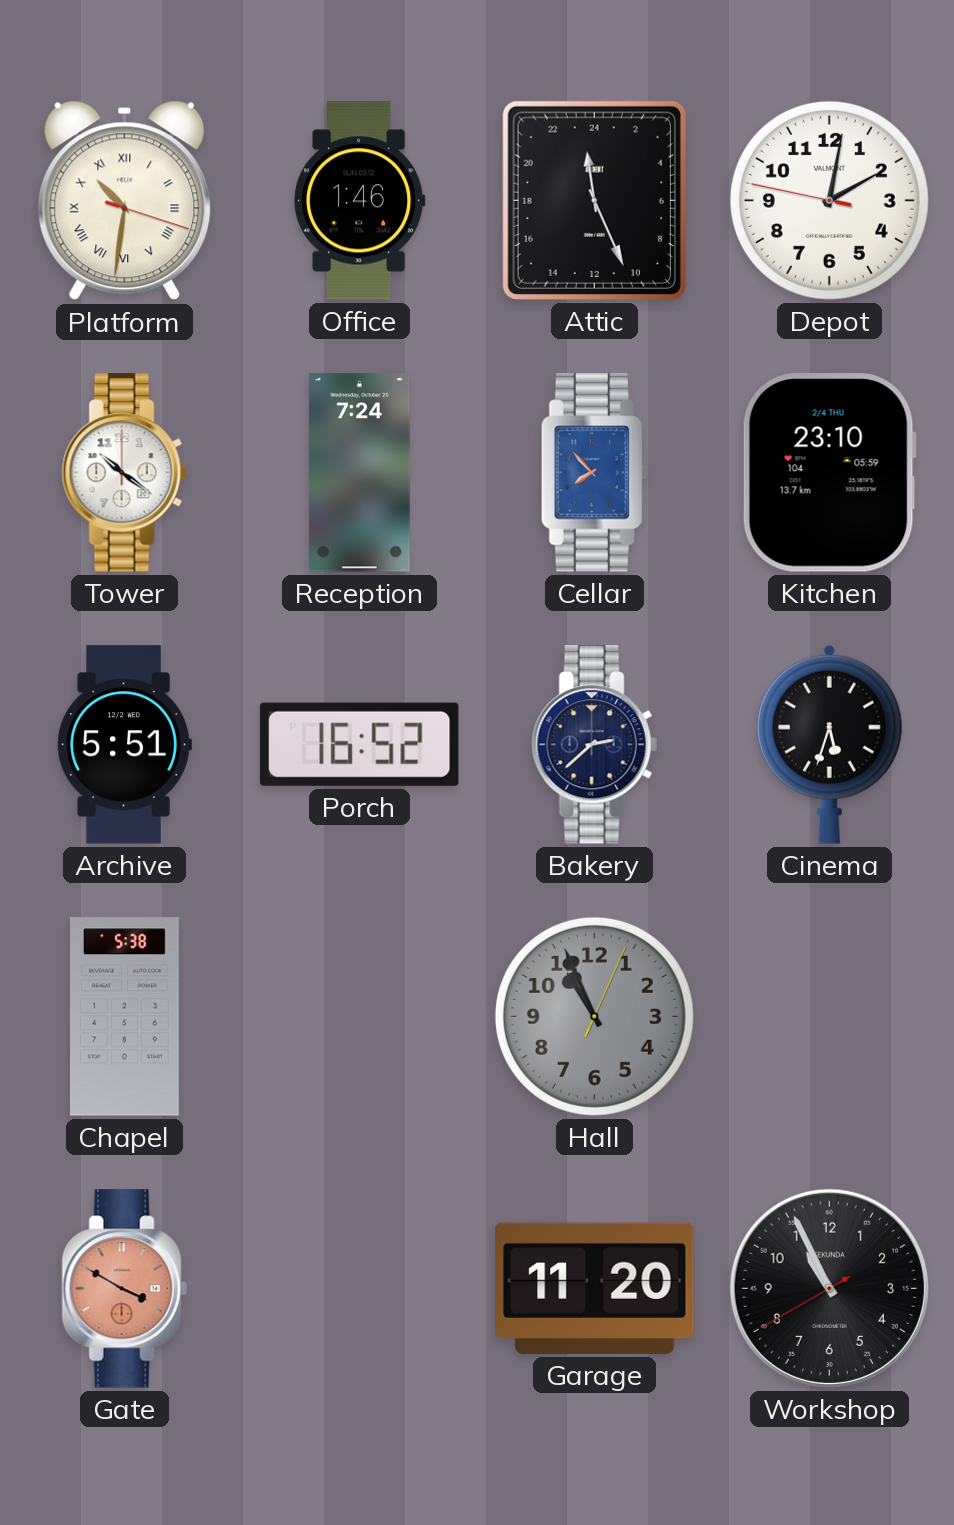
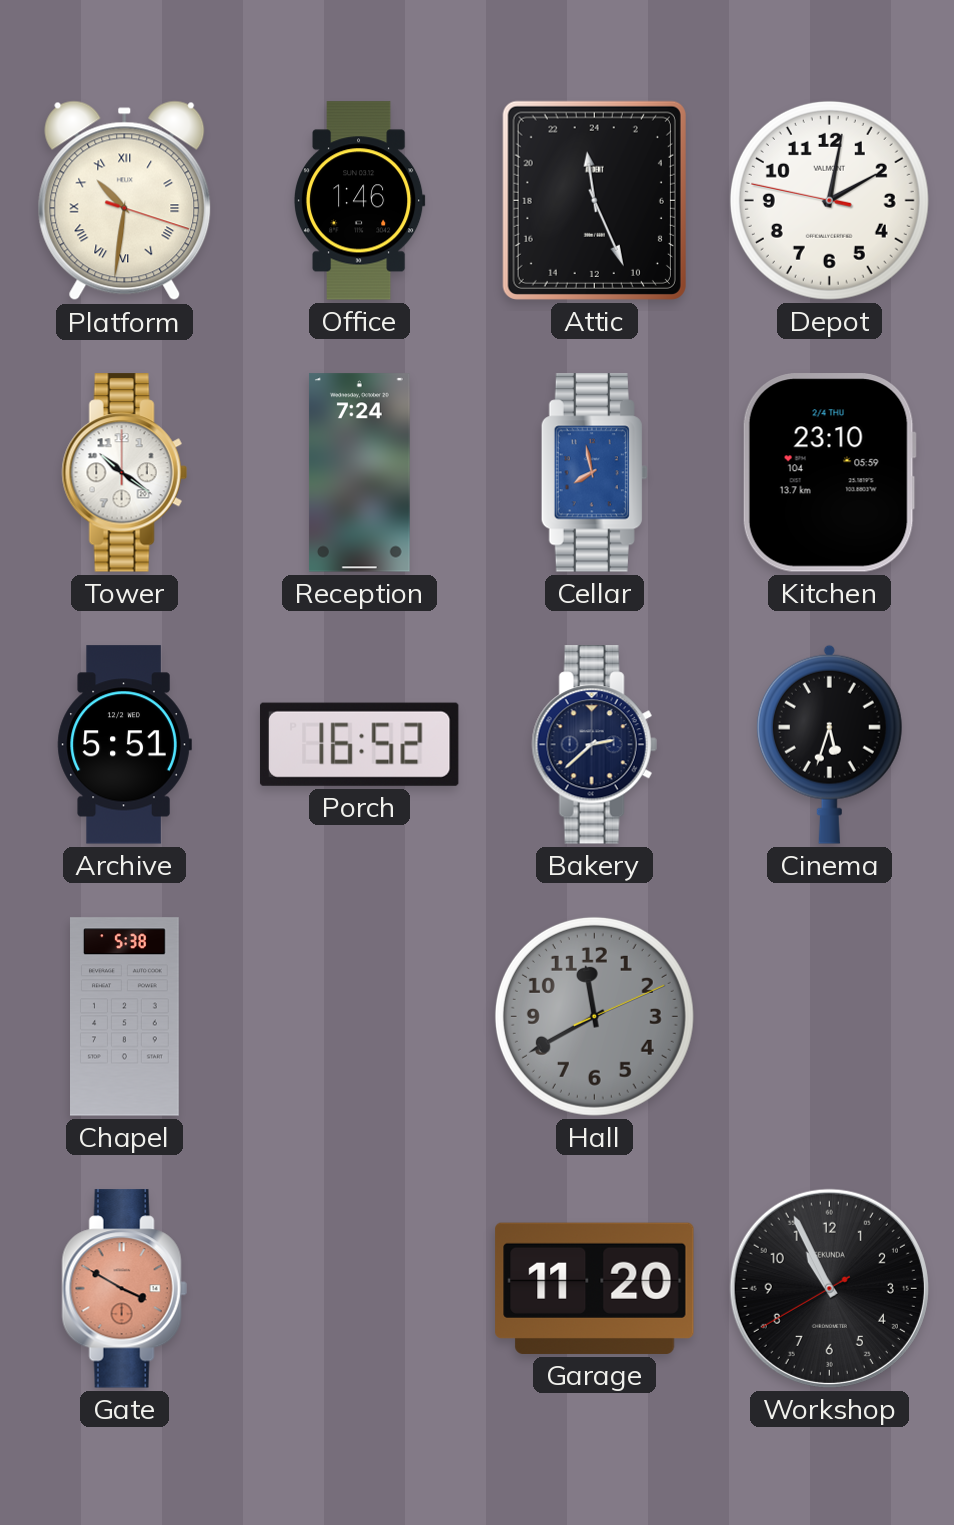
Cellar: 7:53 -> 7:58 (594, 473)
Hall: 10:56 -> 11:40 (594, 1016)
